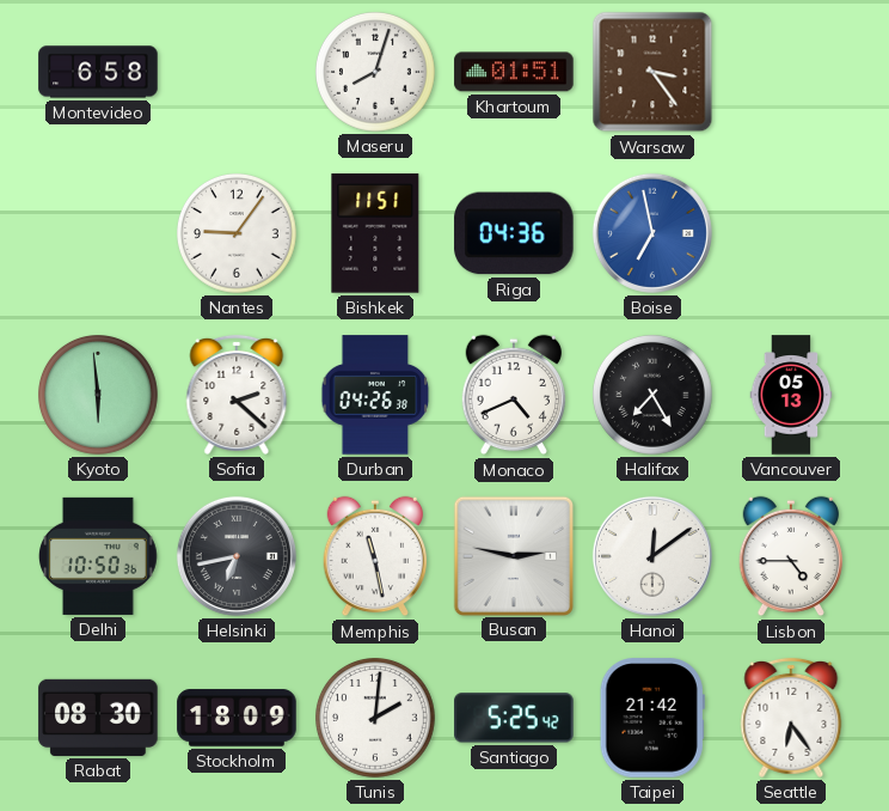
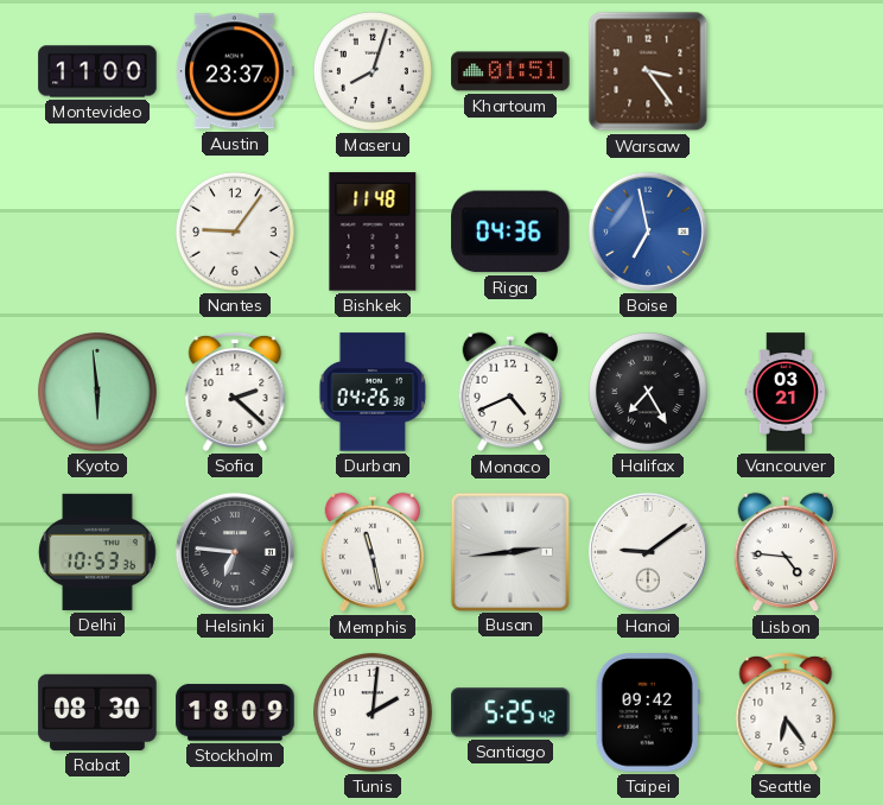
Montevideo: 6:58 -> 11:00 (97, 71)
Austin: none -> 23:37 (235, 71)
Bishkek: 11:51 -> 11:48 (373, 232)
Vancouver: 05:13 -> 03:21 (786, 392)
Delhi: 10:50 -> 10:53 (99, 552)
Helsinki: 6:43 -> 6:46 (235, 552)
Busan: 2:47 -> 2:44 (509, 551)
Hanoi: 12:09 -> 9:09 (648, 552)
Lisbon: 4:45 -> 4:46 (786, 552)
Taipei: 21:42 -> 09:42 (648, 712)
